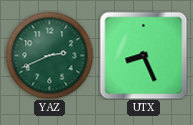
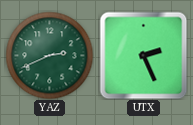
UTX: 8:26 -> 2:26 (143, 55)
